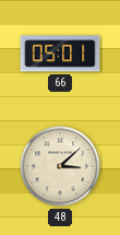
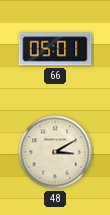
48: 3:08 -> 3:10 (55, 152)
